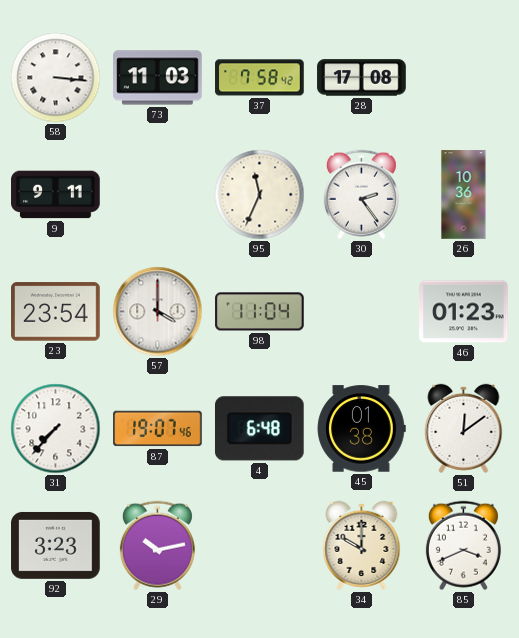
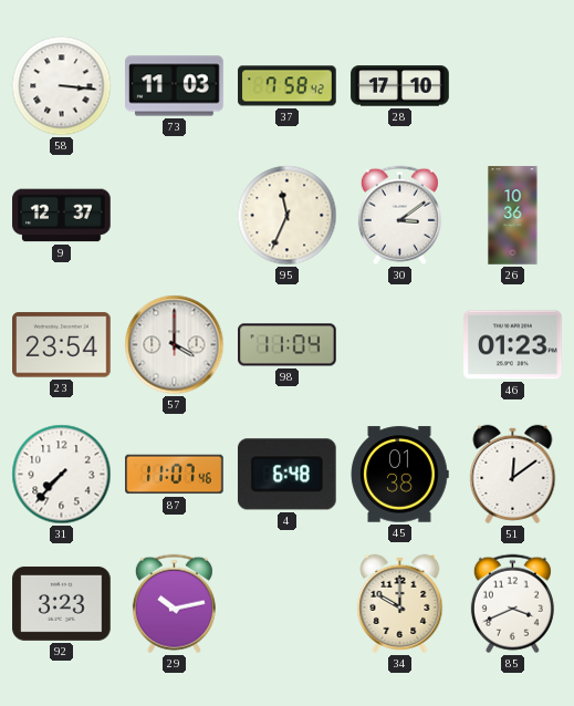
28: 17:08 -> 17:10 (400, 86)
9: 9:11 -> 12:37 (62, 216)
30: 2:24 -> 3:09 (399, 216)
87: 19:07 -> 11:07 (175, 475)
